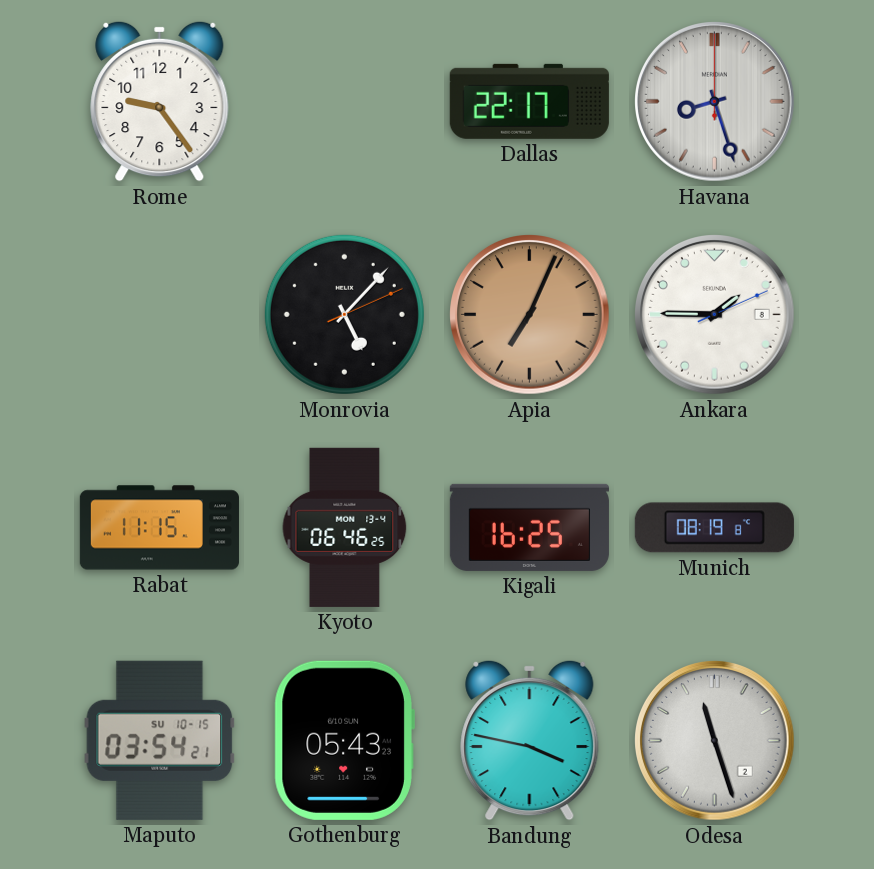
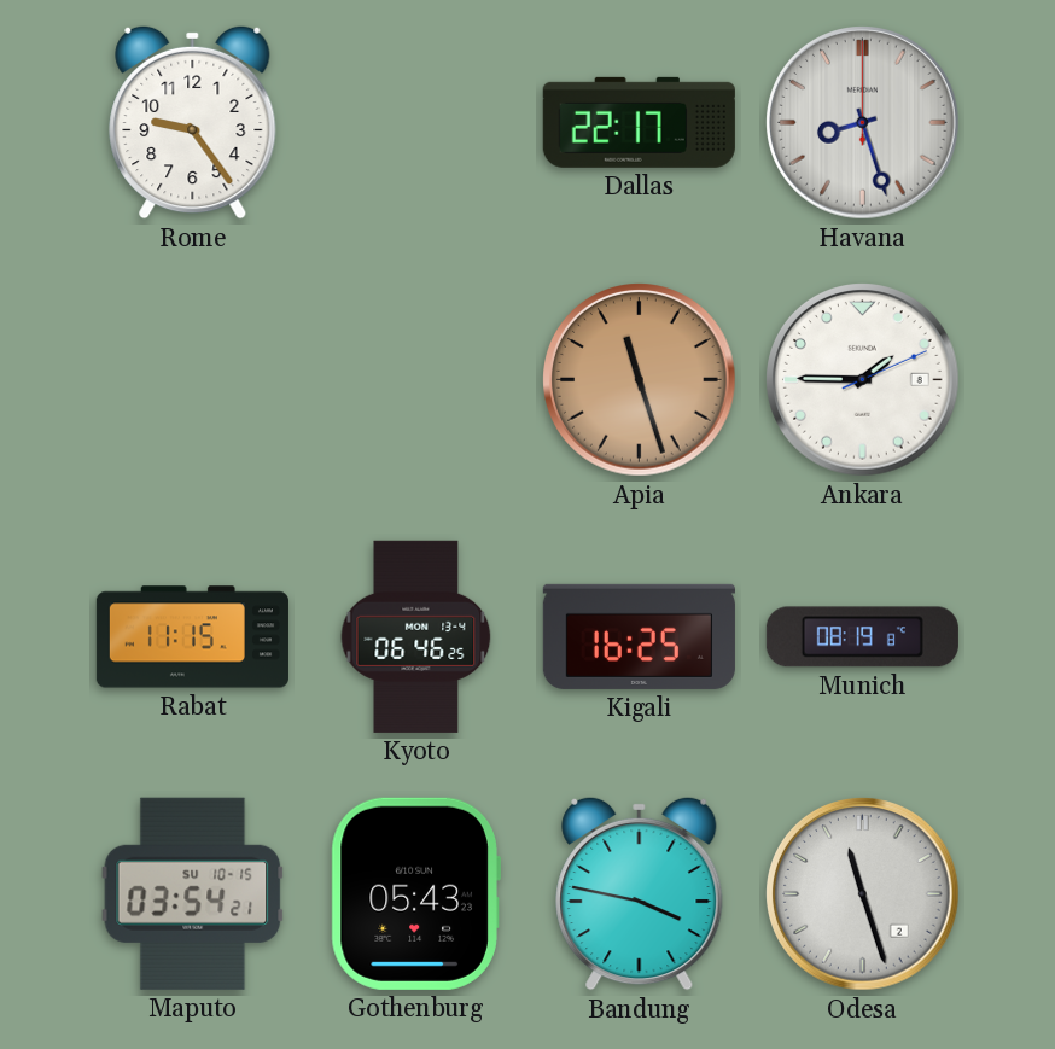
Monrovia: 5:07 -> none (344, 314)
Apia: 7:04 -> 11:27 (640, 380)
